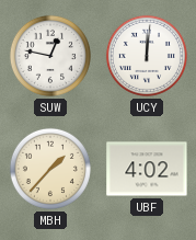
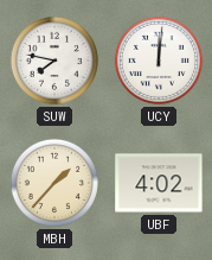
SUW: 12:47 -> 7:47 (54, 61)
